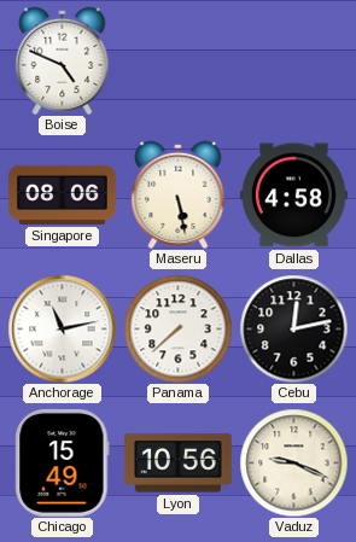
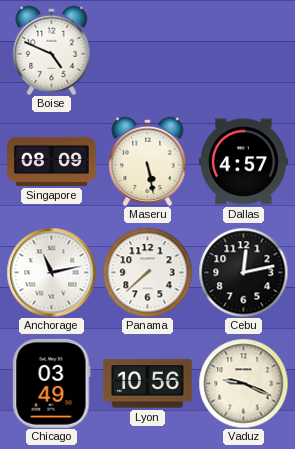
Singapore: 08:06 -> 08:09 (52, 161)
Dallas: 4:58 -> 4:57 (244, 162)
Chicago: 15:49 -> 03:49 (52, 383)
